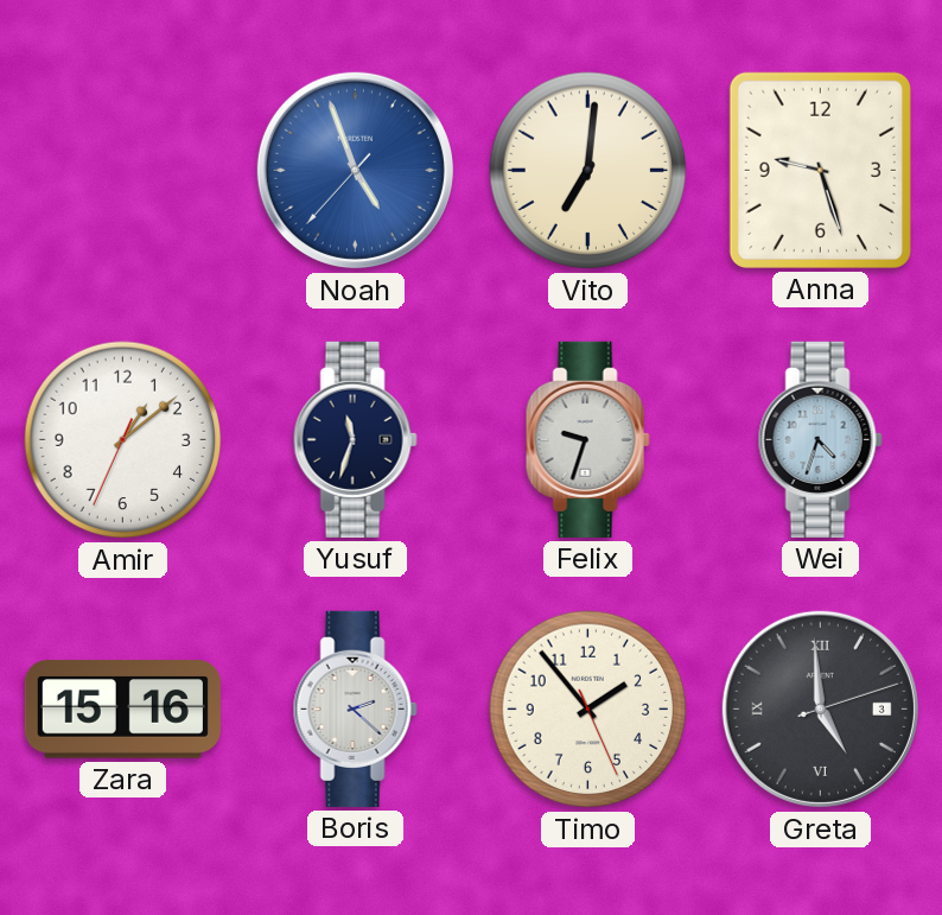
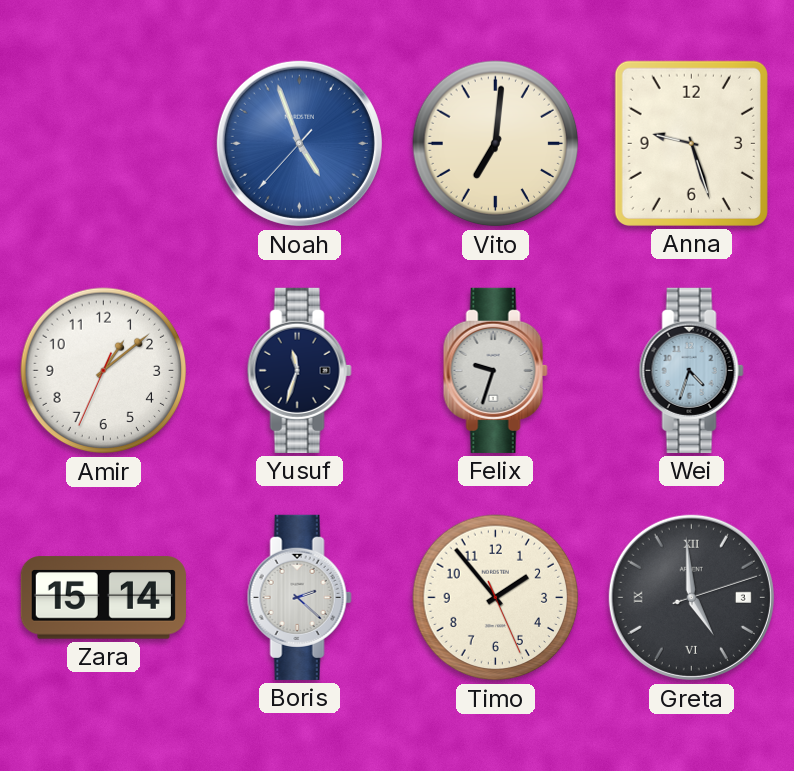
Zara: 15:16 -> 15:14 (103, 598)
